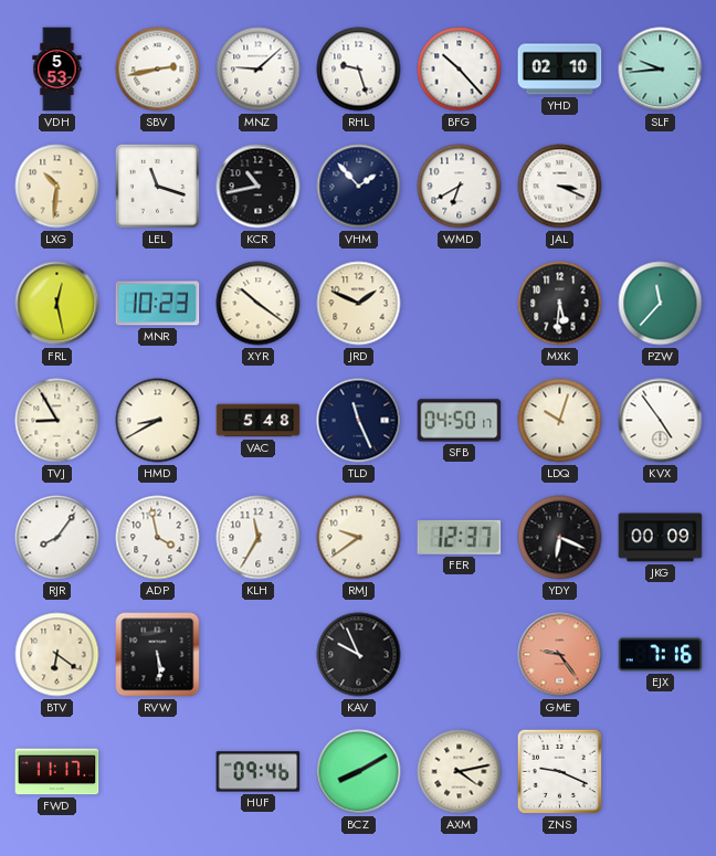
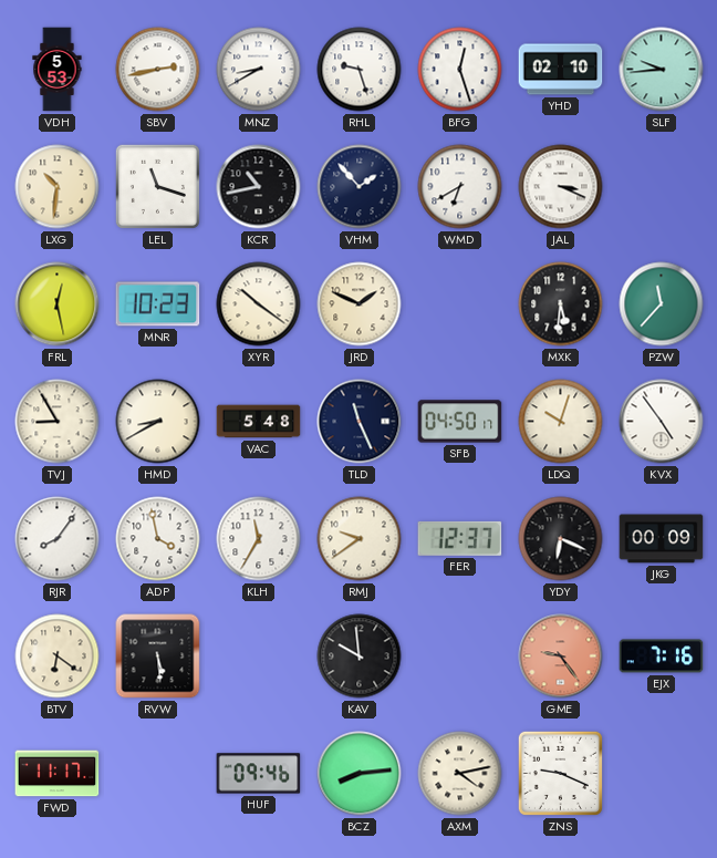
MNZ: 9:08 -> 8:40 (259, 70)
BFG: 10:23 -> 12:27 (460, 70)
KAV: 9:56 -> 9:59 (360, 657)
BCZ: 8:10 -> 8:14 (360, 774)
